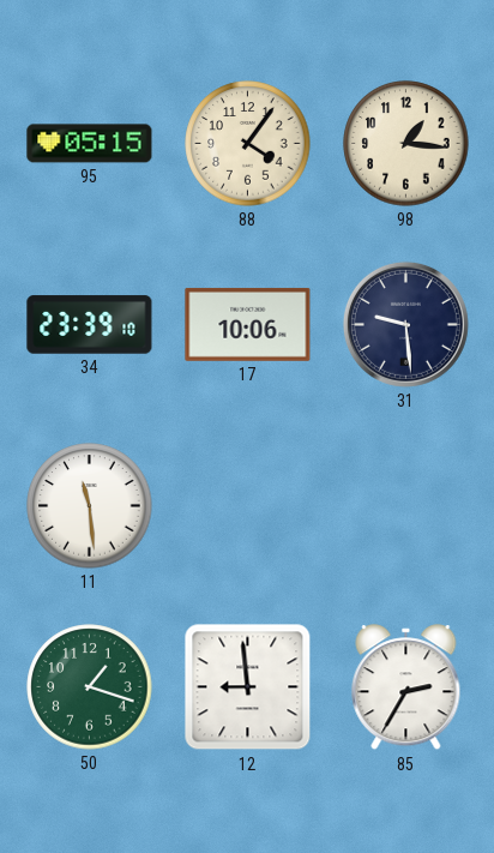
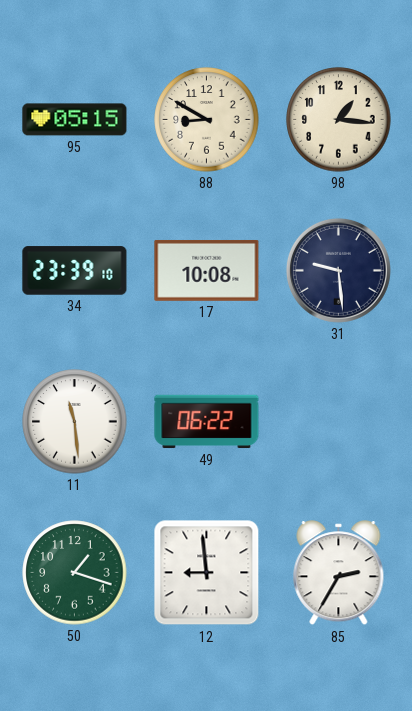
88: 4:06 -> 8:50 (207, 120)
17: 10:06 -> 10:08 (207, 270)
49: none -> 06:22 (207, 422)
